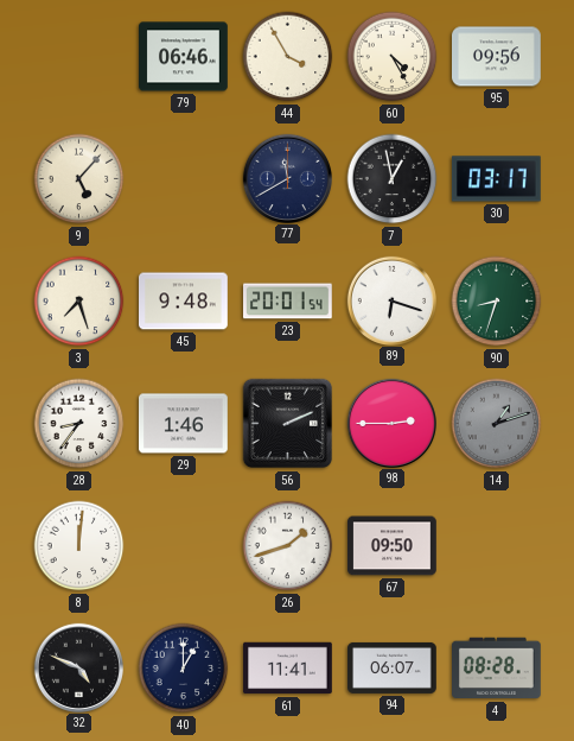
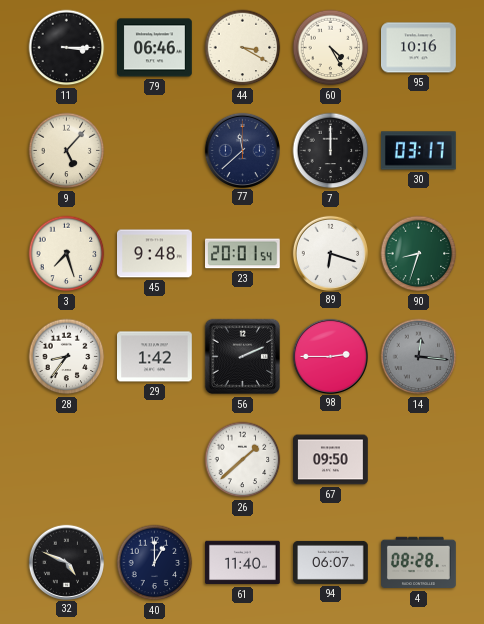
11: none -> 3:15 (67, 48)
44: 3:55 -> 3:20 (243, 48)
95: 09:56 -> 10:16 (419, 48)
77: 11:40 -> 11:38 (242, 150)
7: 12:58 -> 12:00 (331, 151)
29: 1:46 -> 1:42 (155, 357)
14: 1:12 -> 12:16 (419, 357)
8: 12:01 -> none (79, 546)
26: 1:42 -> 1:38 (243, 460)
61: 11:41 -> 11:40 (243, 563)
